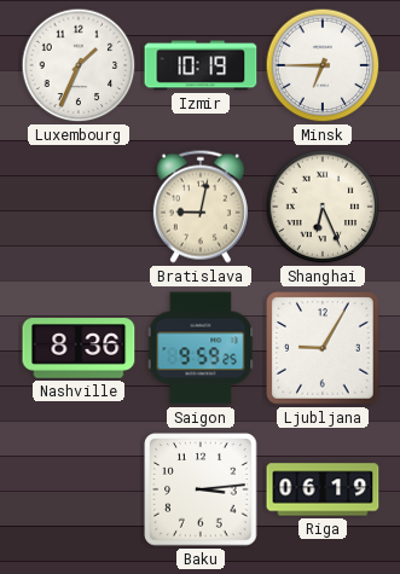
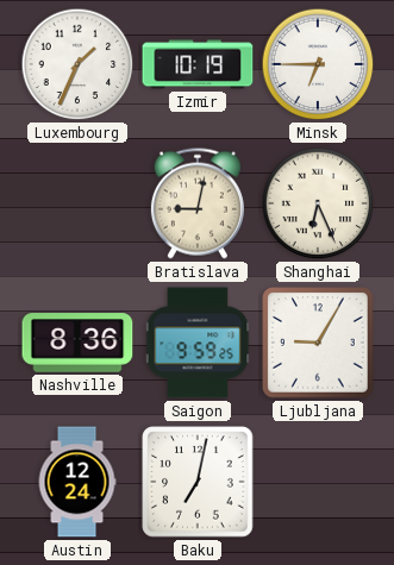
Austin: none -> 12:24 (77, 482)
Baku: 3:14 -> 7:02 (198, 482)
Riga: 06:19 -> none (323, 489)
